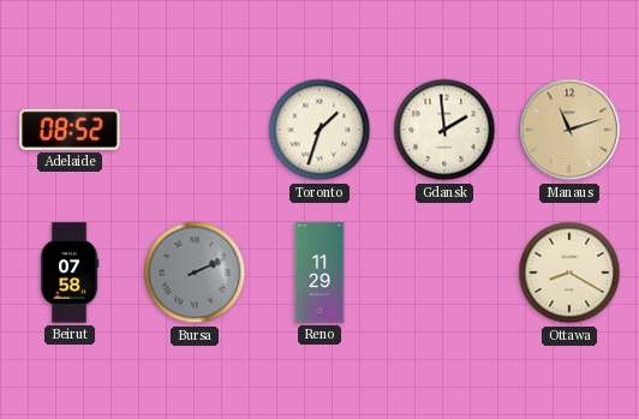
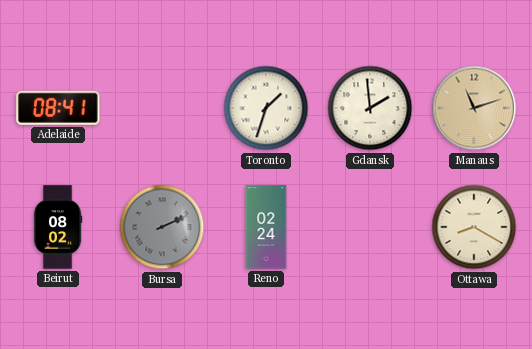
Adelaide: 08:52 -> 08:41 (58, 108)
Beirut: 07:58 -> 08:02 (58, 227)
Reno: 11:29 -> 02:24 (266, 227)
